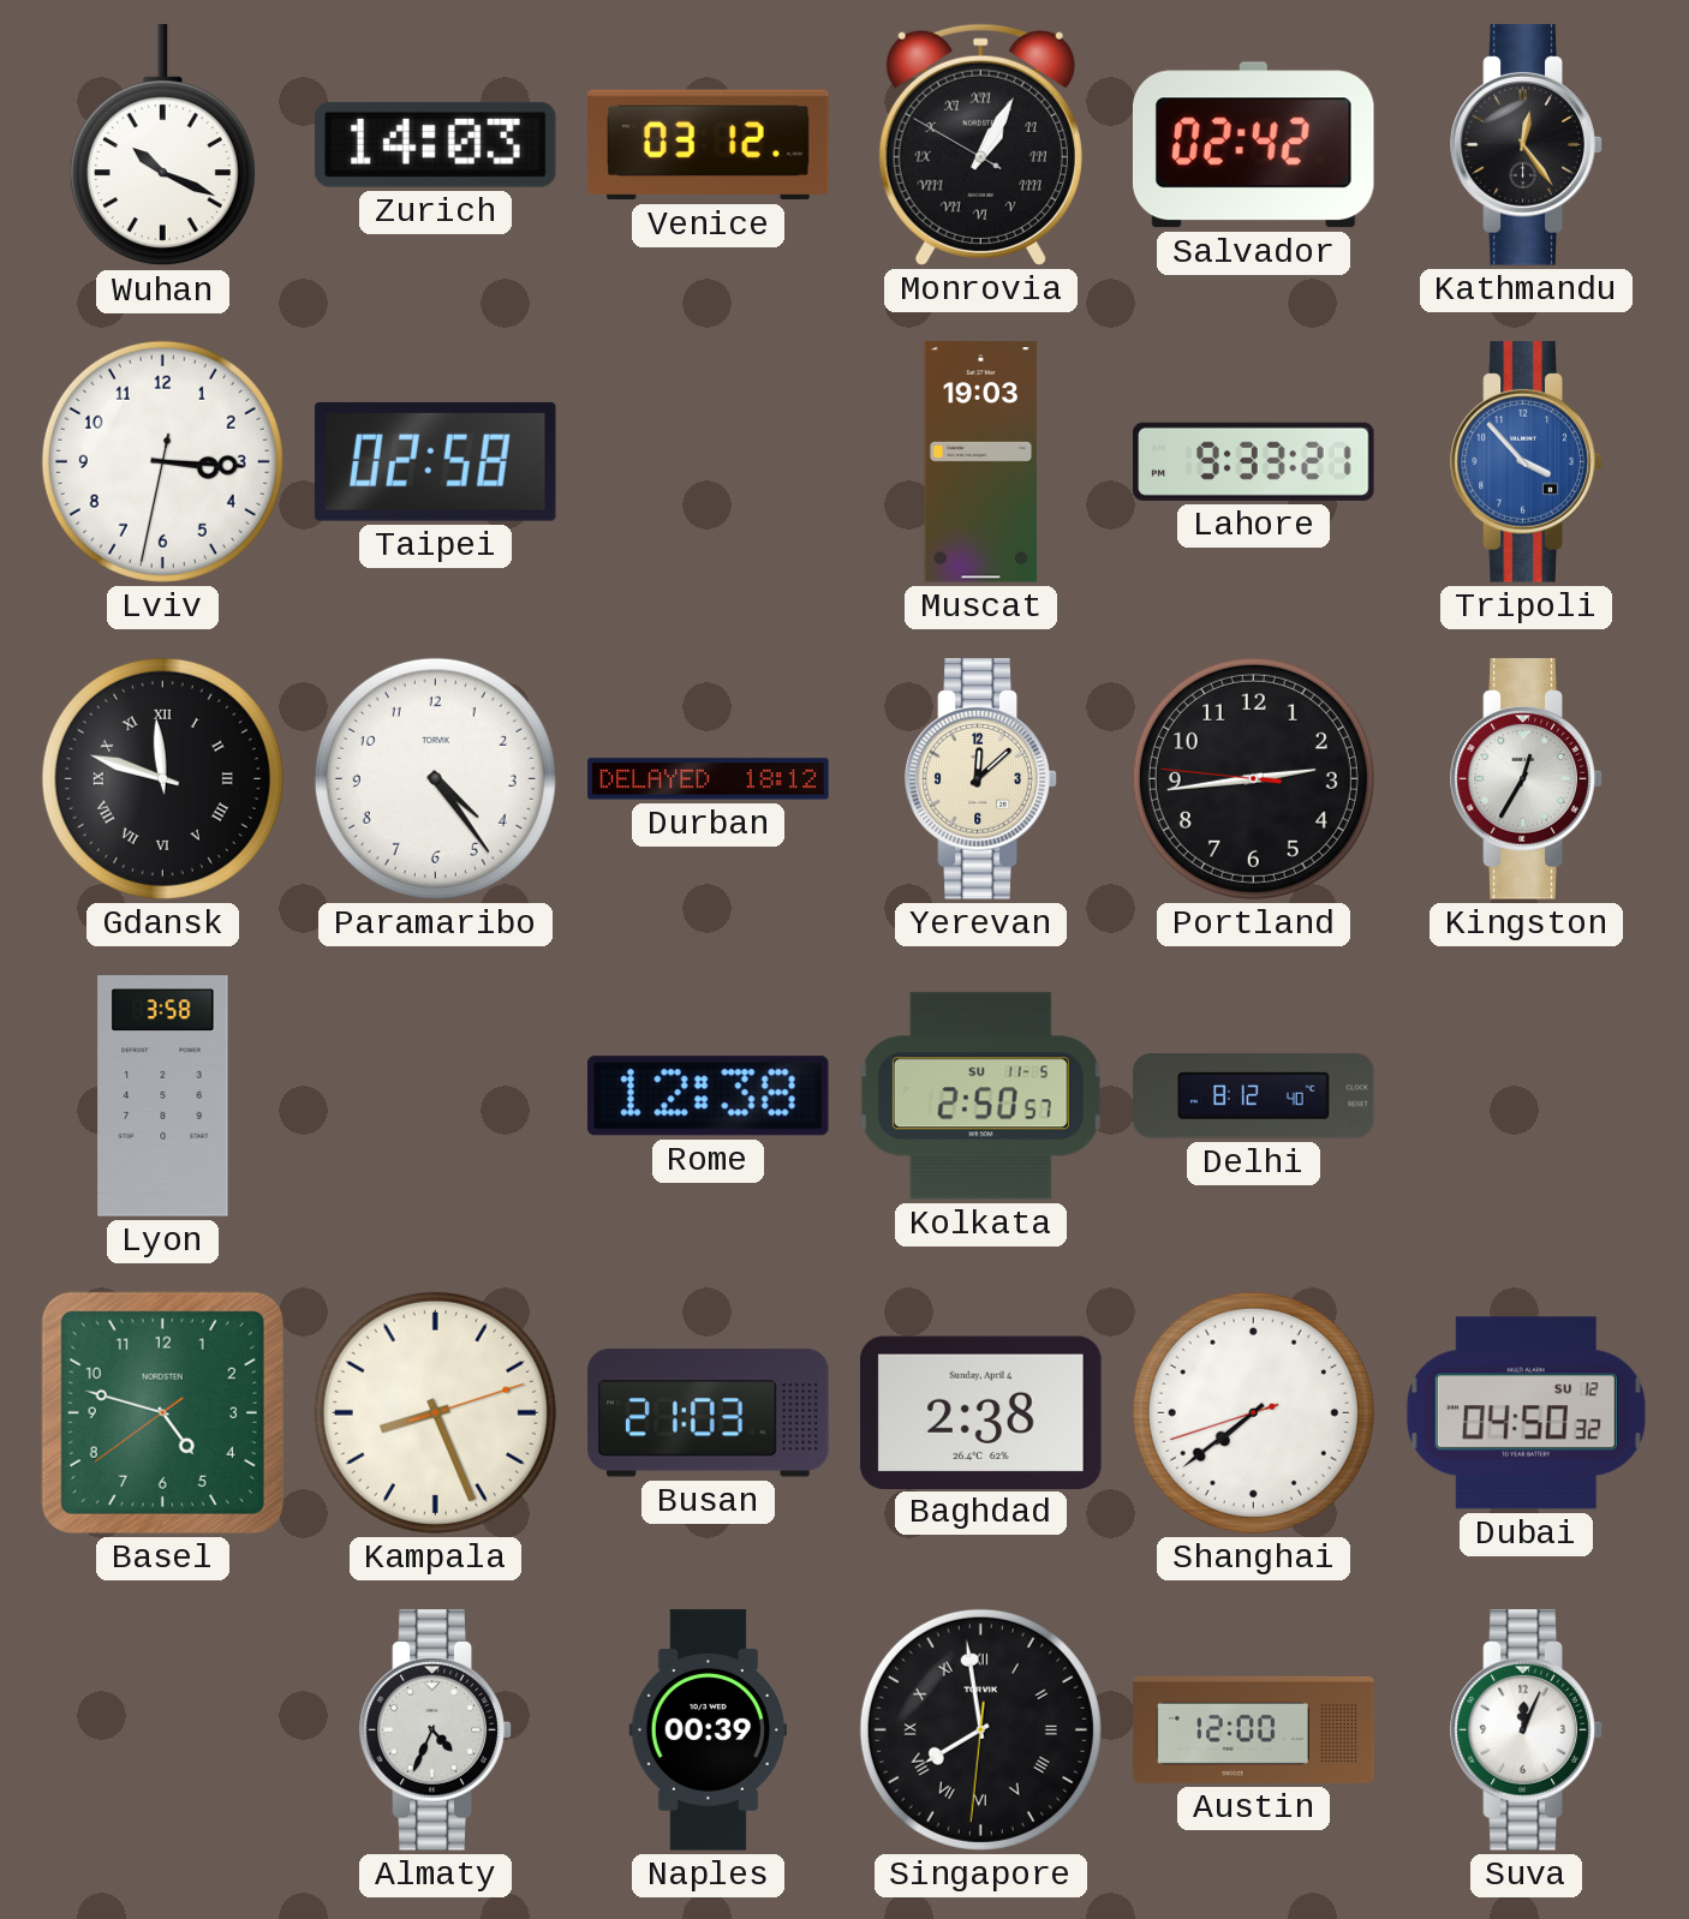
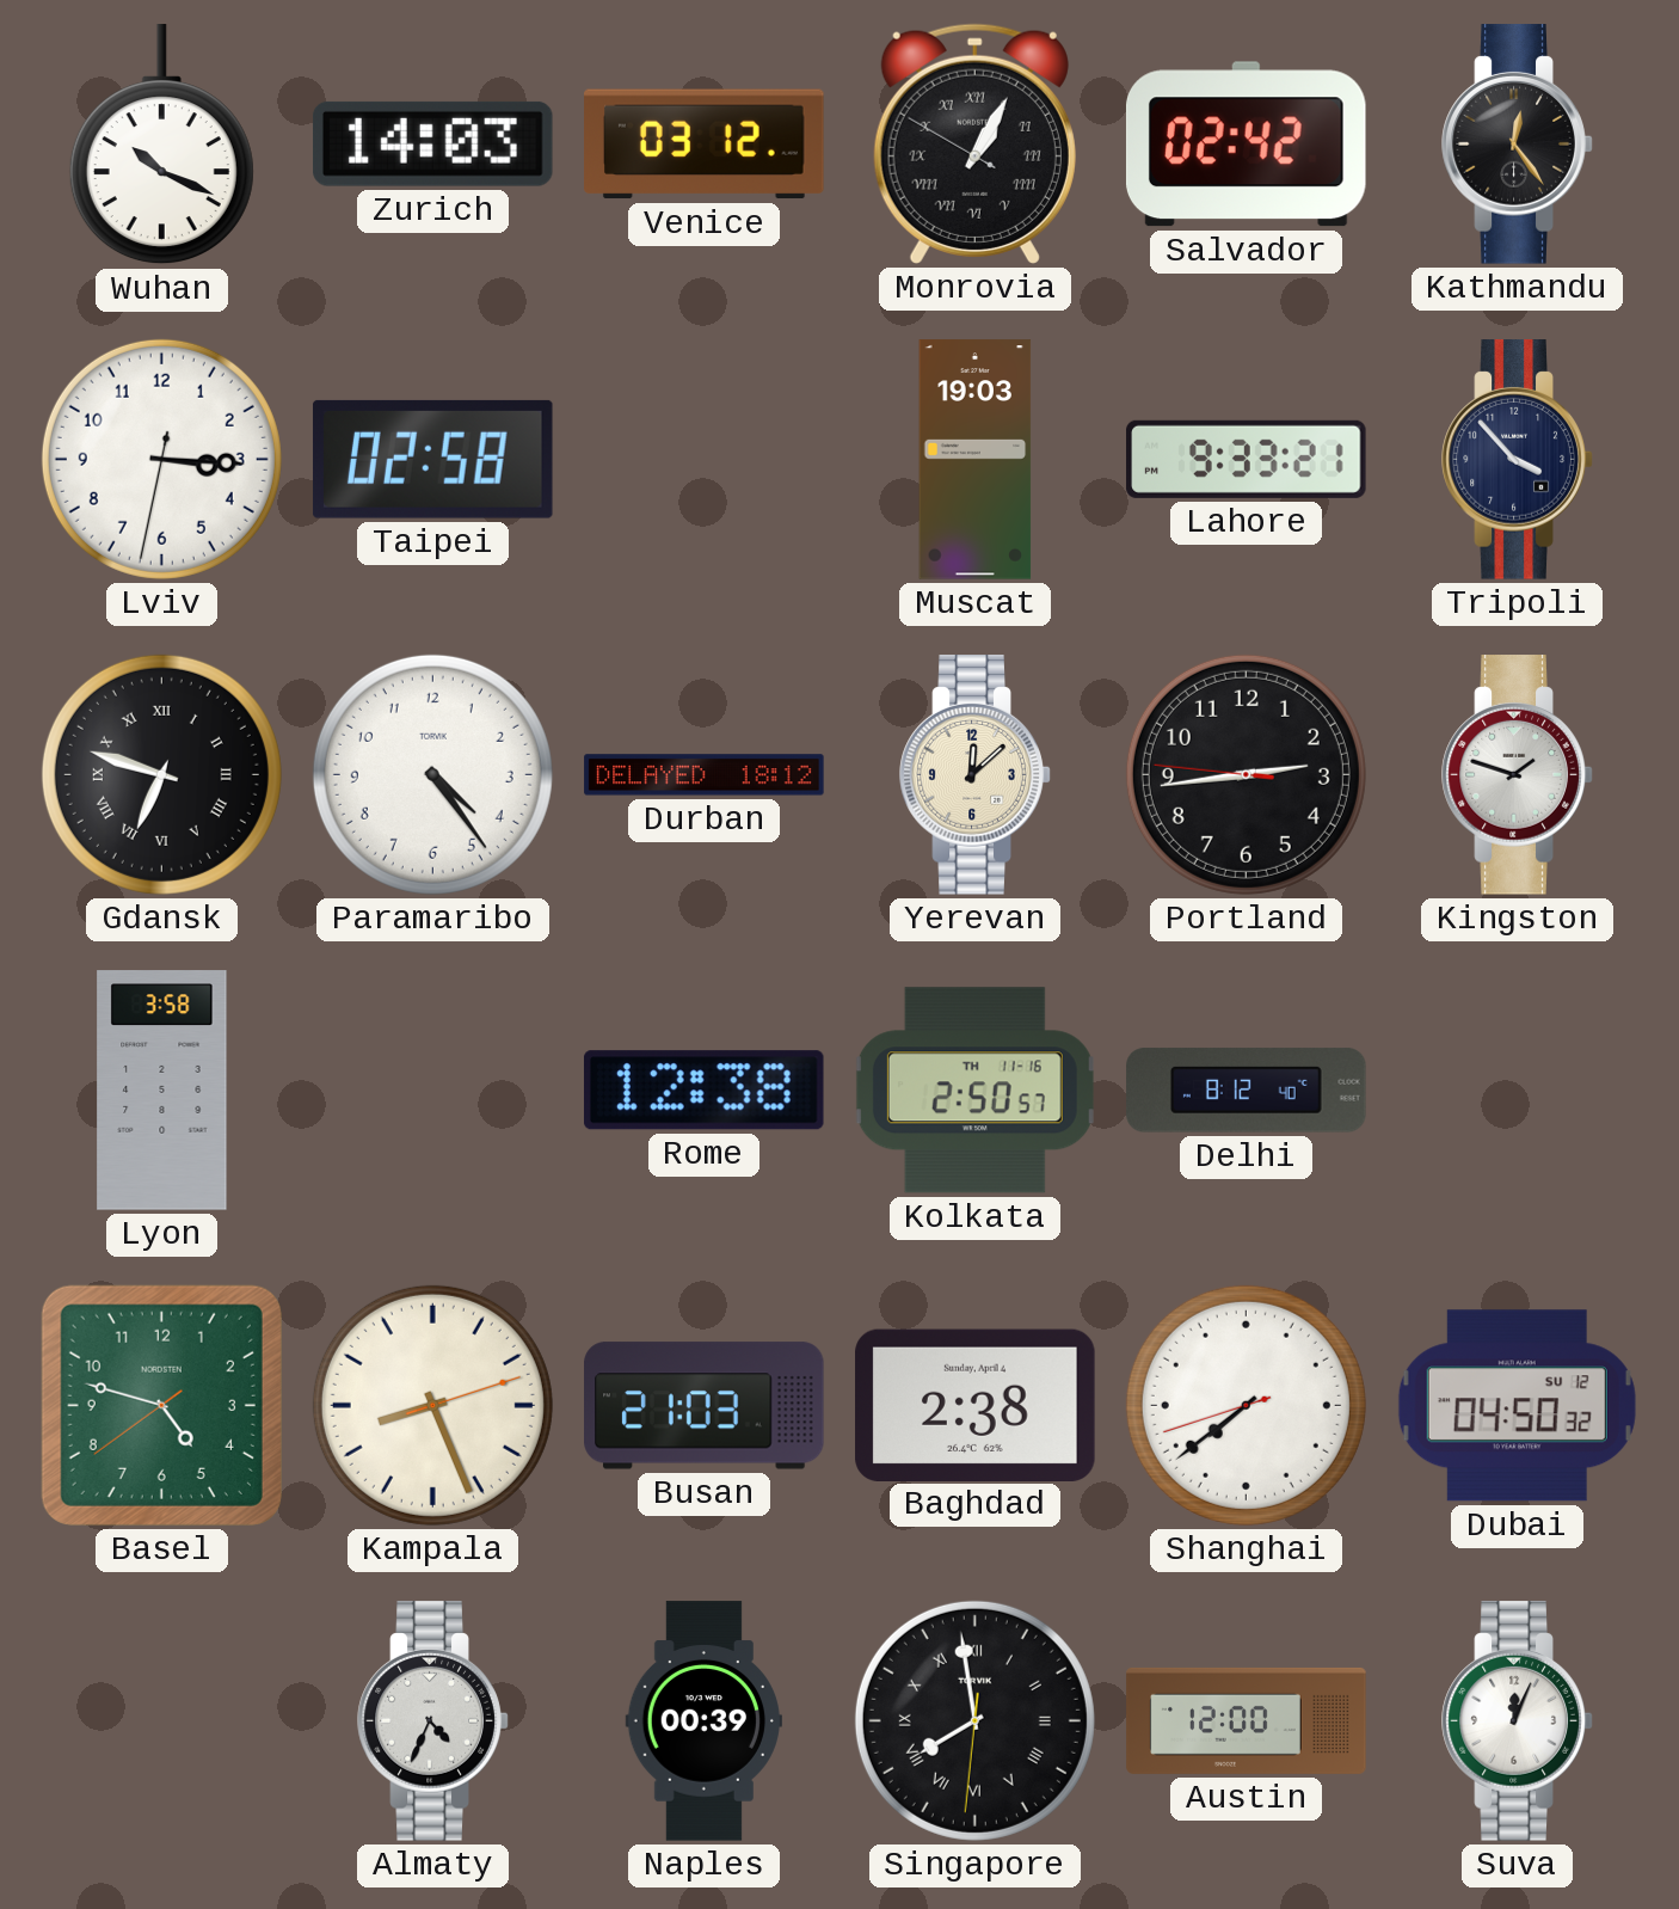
Tripoli dial: blue -> navy (1518, 460)
Gdansk: 11:48 -> 6:48 (161, 774)
Kingston: 12:35 -> 1:48 (1518, 775)
Kolkata date: SU 11-5 -> TH 11-16 (974, 1091)
